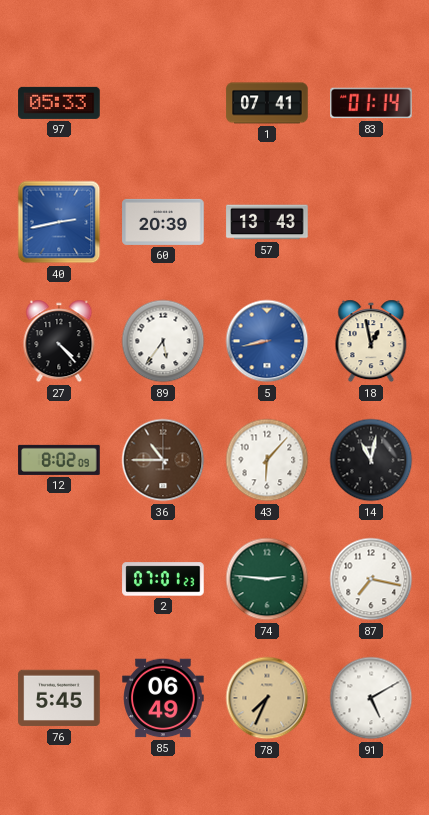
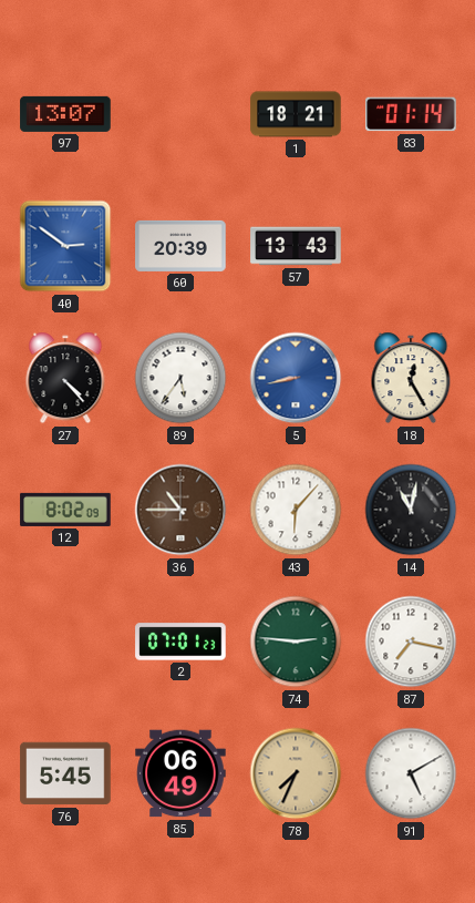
97: 05:33 -> 13:07 (65, 114)
1: 07:41 -> 18:21 (296, 114)
40: 2:43 -> 2:51 (65, 246)
18: 12:58 -> 12:25 (411, 378)
